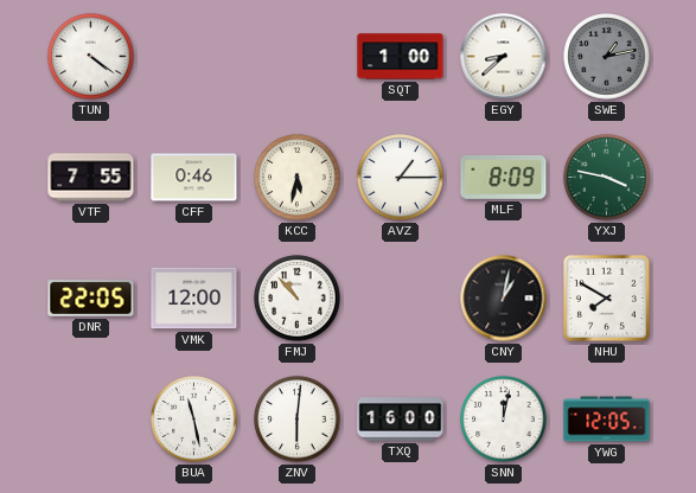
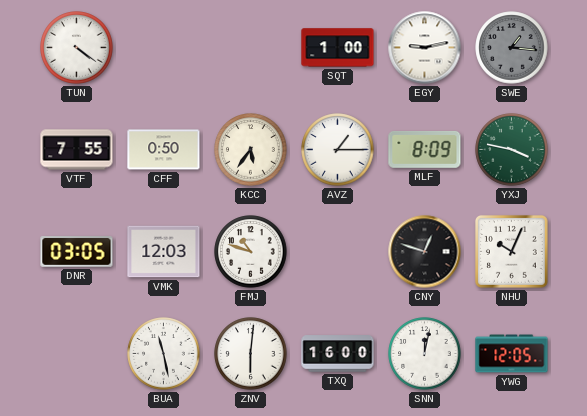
EGY: 8:38 -> 9:13 (425, 48)
SWE: 1:13 -> 1:16 (512, 48)
CFF: 0:46 -> 0:50 (164, 150)
KCC: 5:32 -> 5:36 (251, 150)
DNR: 22:05 -> 03:05 (77, 252)
VMK: 12:00 -> 12:03 (164, 252)
FMJ: 10:53 -> 10:48 (251, 252)
CNY: 1:02 -> 12:48 (425, 252)
NHU: 7:50 -> 10:04 (511, 251)
